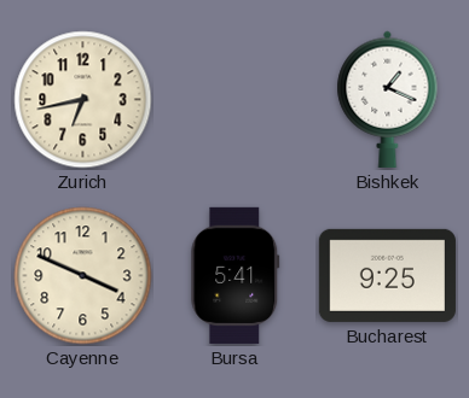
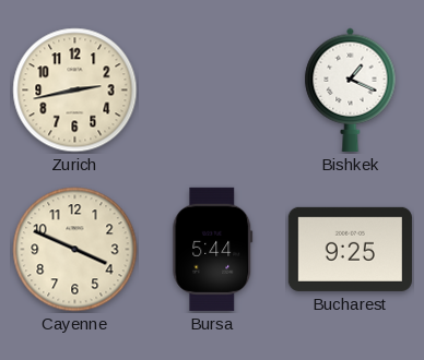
Zurich: 6:43 -> 2:43 (75, 91)
Bursa: 5:41 -> 5:44 (213, 249)
